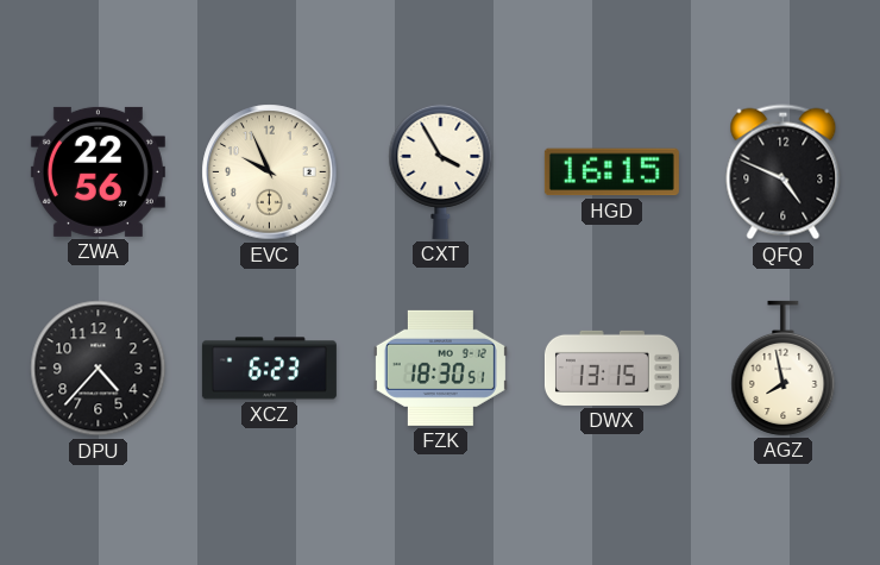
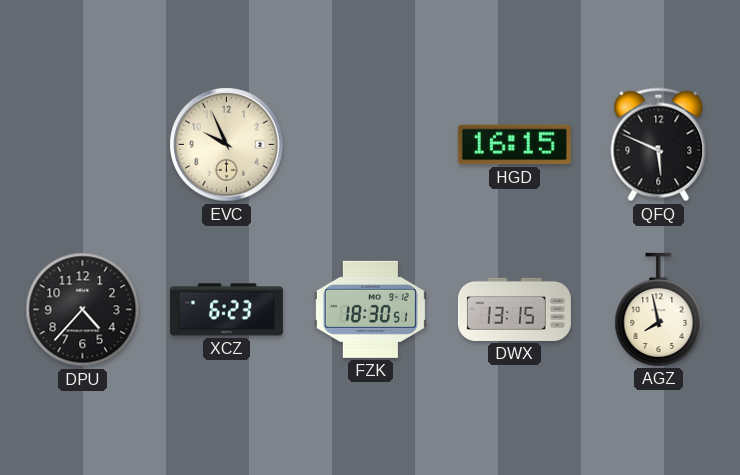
ZWA: 22:56 -> none (98, 171)
CXT: 3:55 -> none (441, 171)
QFQ: 4:49 -> 5:49 (659, 145)
